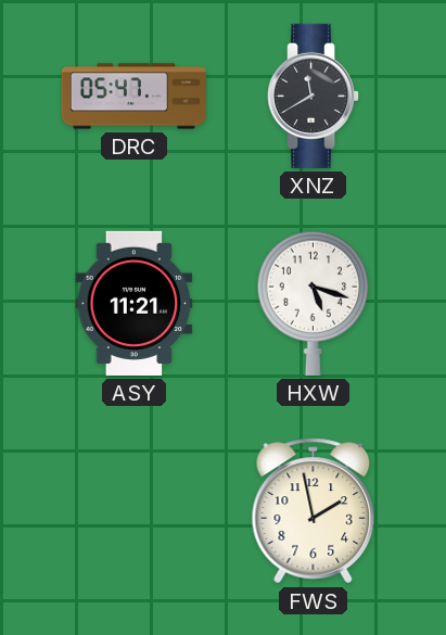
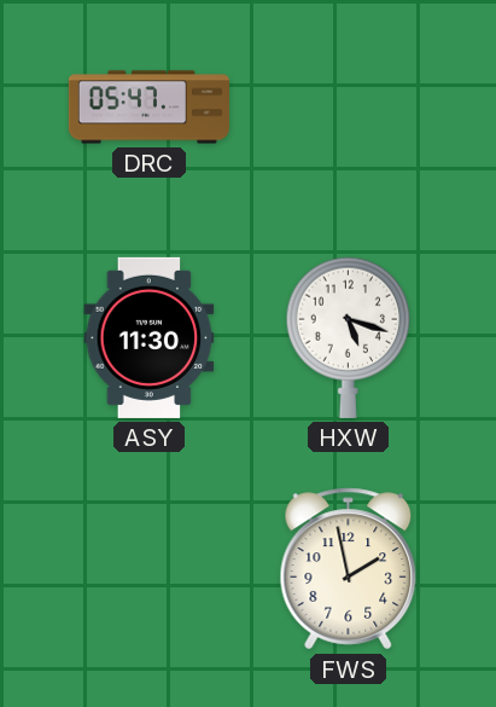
XNZ: 11:40 -> none (314, 96)
ASY: 11:21 -> 11:30 (150, 337)
